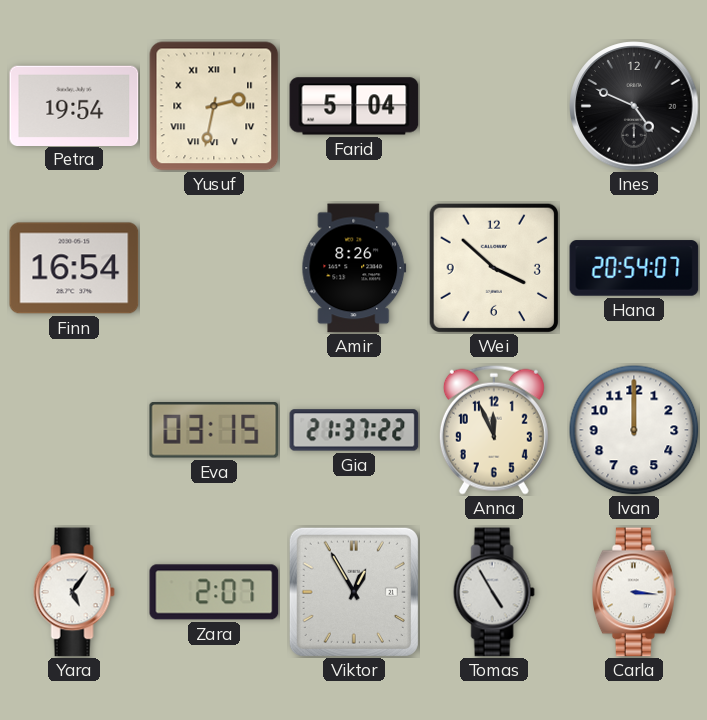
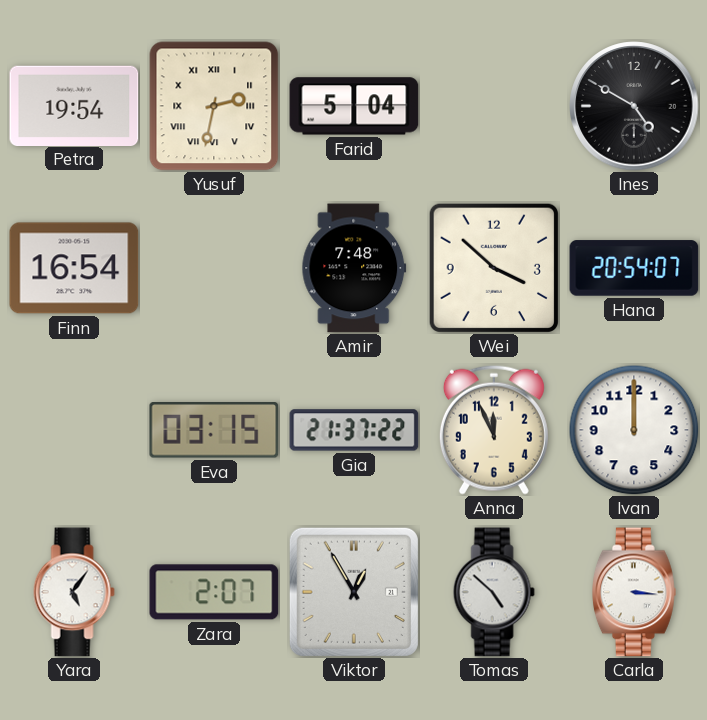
Ines: 4:49 -> 4:50 (634, 106)
Amir: 8:26 -> 7:48 (354, 268)
Tomas: 4:55 -> 4:52 (494, 592)
